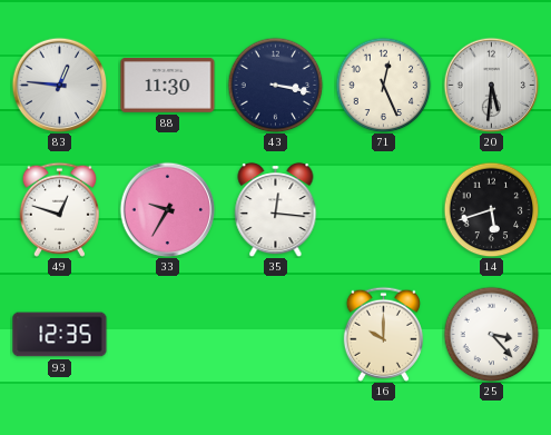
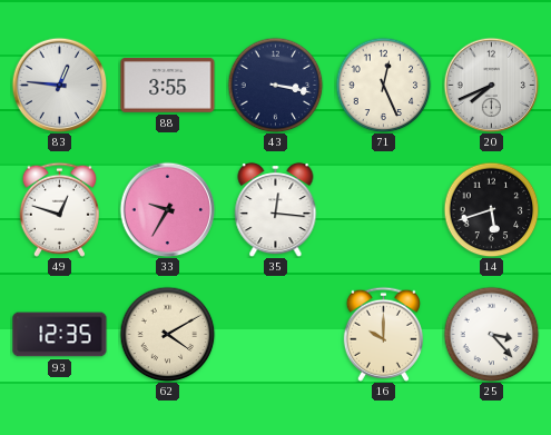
88: 11:30 -> 3:55 (168, 86)
20: 5:31 -> 7:41 (491, 85)
62: none -> 4:10 (167, 334)
